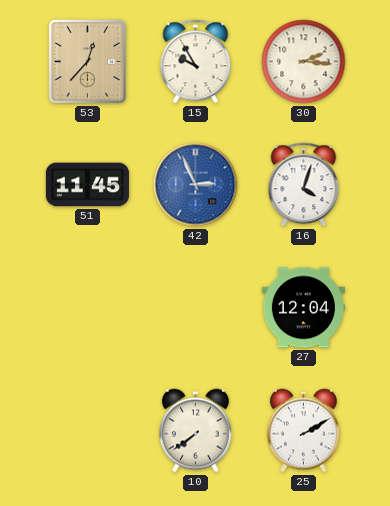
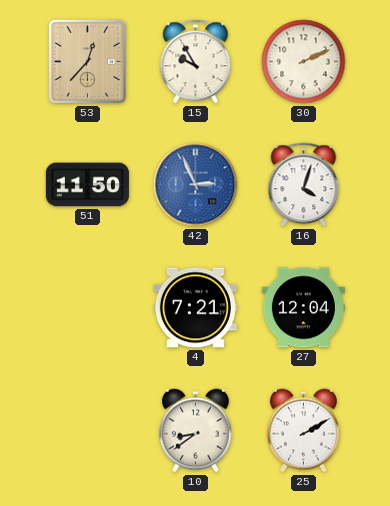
30: 2:16 -> 2:11 (304, 62)
51: 11:45 -> 11:50 (87, 185)
4: none -> 7:21 (195, 308)
10: 7:39 -> 8:39 (195, 431)
